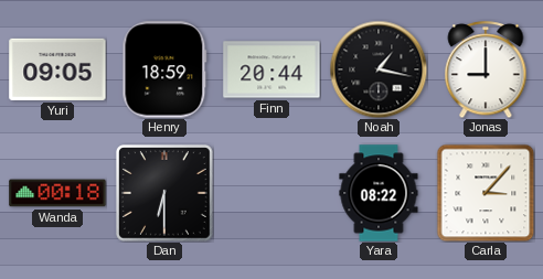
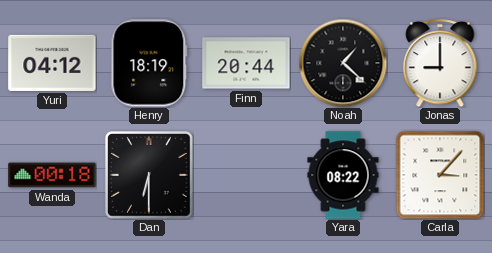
Yuri: 09:05 -> 04:12 (52, 63)
Henry: 18:59 -> 18:19 (149, 63)
Noah: 1:17 -> 1:22 (343, 63)
